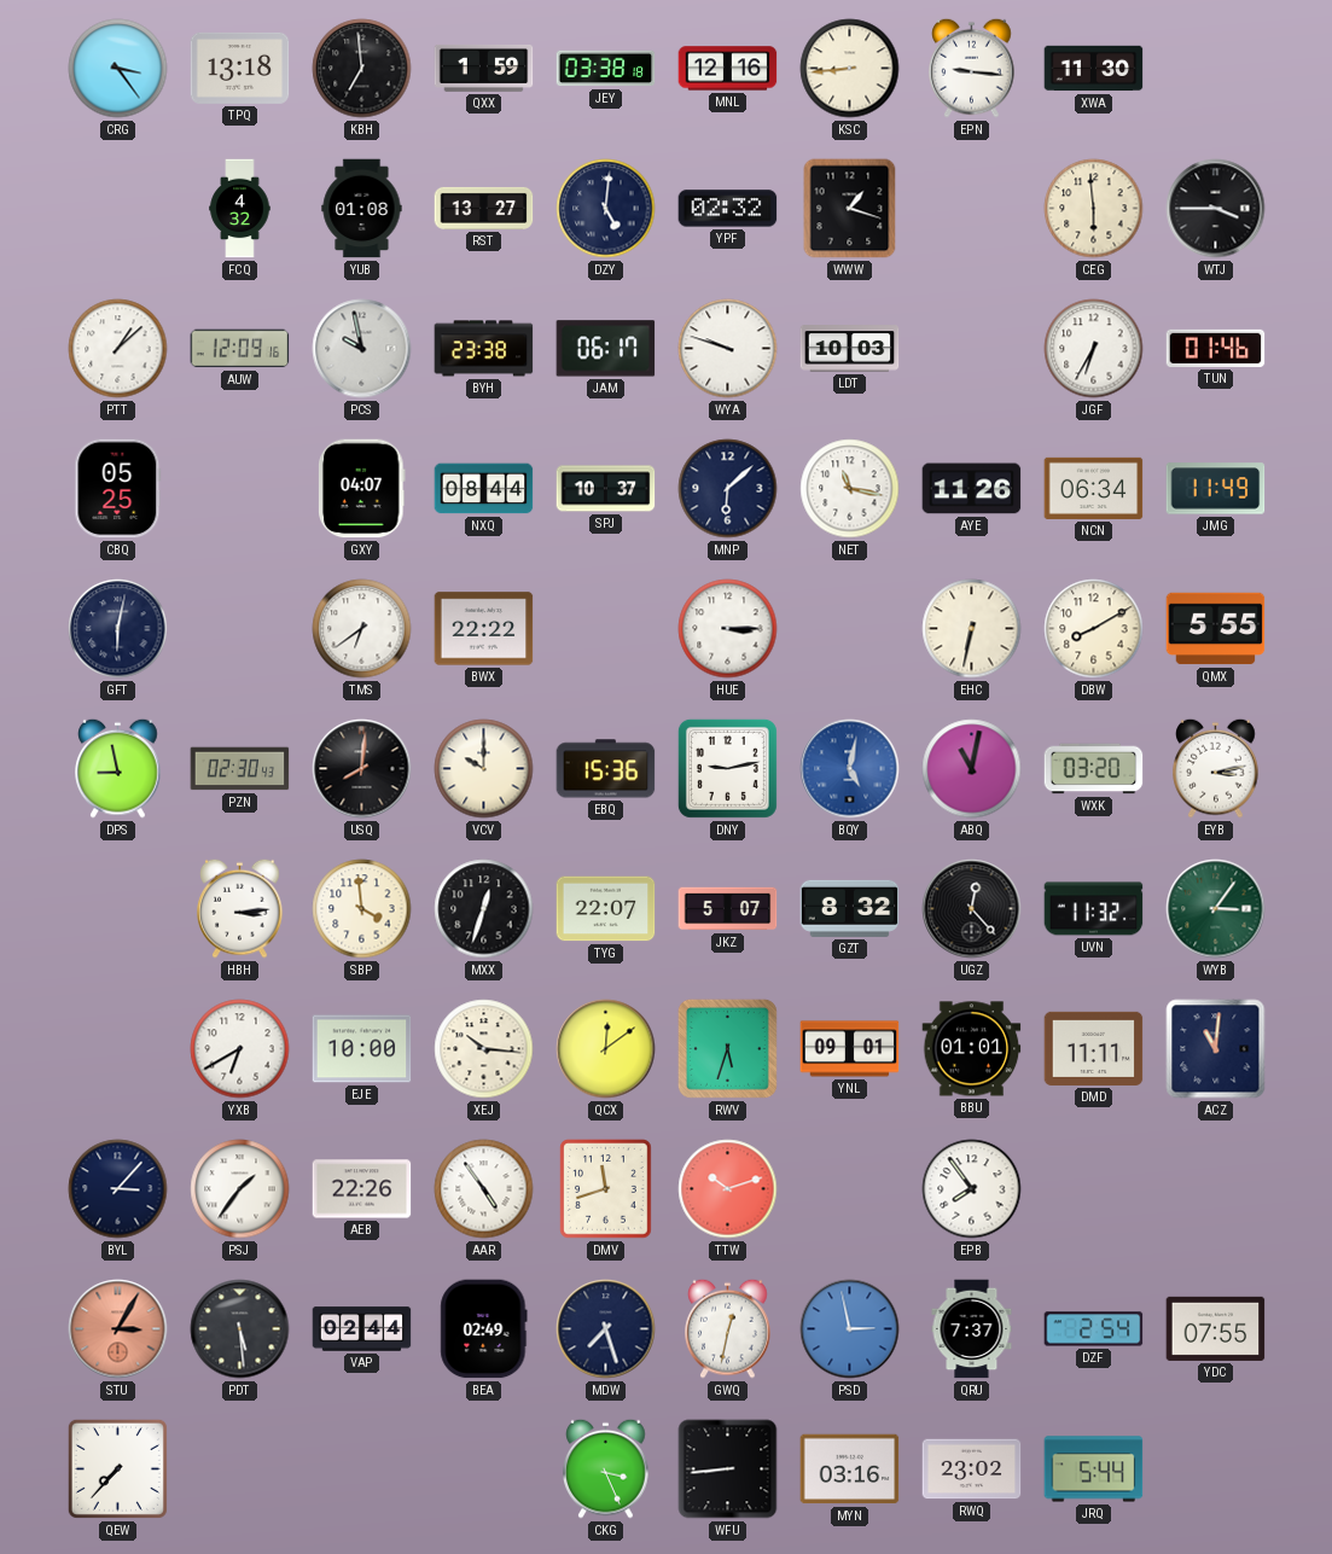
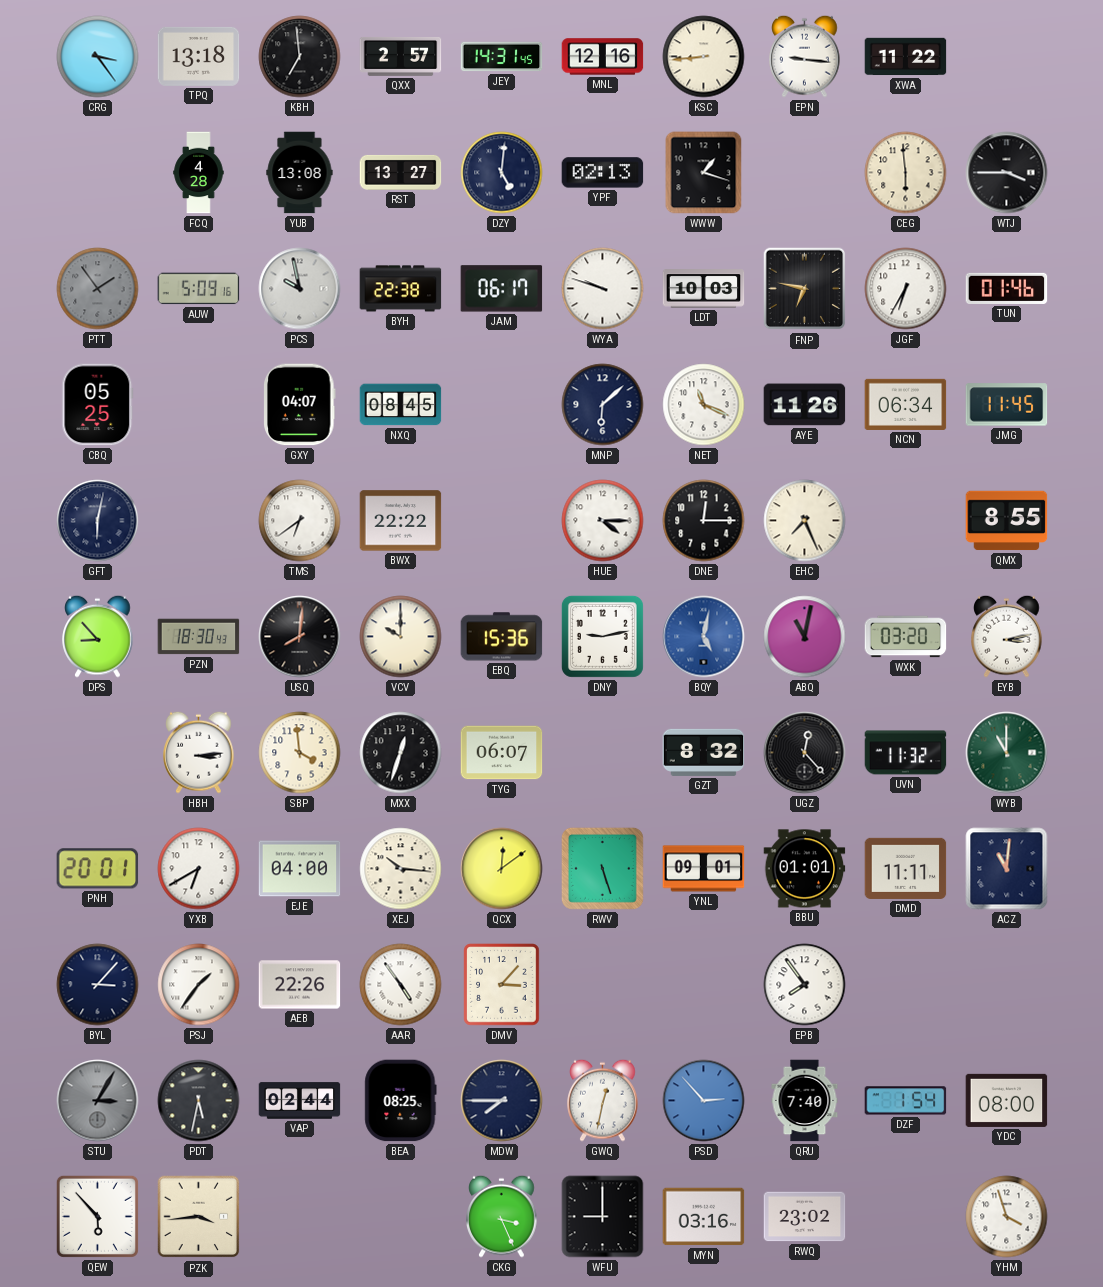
QXX: 1:59 -> 2:57 (401, 56)
JEY: 03:38 -> 14:31 (502, 57)
XWA: 11:30 -> 11:22 (906, 57)
FCQ: 4:32 -> 4:28 (199, 173)
YUB: 01:08 -> 13:08 (300, 173)
YPF: 02:32 -> 02:13 (603, 173)
PTT: 1:08 -> 1:54 (98, 289)
PTT dial: white -> grey (98, 289)
AUW: 12:09 -> 5:09 (199, 289)
BYH: 23:38 -> 22:38 (401, 289)
FNP: none -> 6:47 (805, 289)
NXQ: 08:44 -> 08:45 (401, 405)
SPJ: 10:37 -> none (606, 489)
NET: 11:17 -> 11:19 (704, 405)
JMG: 11:49 -> 11:45 (1007, 405)
HUE: 3:15 -> 4:15 (603, 521)
DNE: none -> 12:15 (704, 521)
EHC: 6:32 -> 7:26 (805, 521)
DBW: 8:10 -> none (1094, 629)
QMX: 5:55 -> 8:55 (1007, 521)
DPS: 8:58 -> 8:53 (98, 636)
PZN: 02:30 -> 18:30 (199, 637)
TYG: 22:07 -> 06:07 (502, 753)
JKZ: 5:07 -> none (728, 909)
WYB: 3:06 -> 11:00 (1007, 753)
PNH: none -> 20:01 (98, 869)
EJE: 10:00 -> 04:00 (300, 869)
RWV: 5:33 -> 5:27 (602, 868)
DMV: 11:42 -> 3:07 (502, 985)
TTW: 10:12 -> none (728, 1189)
STU dial: salmon -> grey (98, 1101)
PDT: 5:29 -> 5:32 (199, 1101)
BEA: 02:49 -> 08:25 (401, 1101)
MDW: 7:27 -> 7:45 (502, 1101)
PSD: 2:58 -> 2:53 (704, 1101)
QRU: 7:37 -> 7:40 (805, 1101)
DZF: 2:54 -> 1:54 (906, 1101)
YDC: 07:55 -> 08:00 (1007, 1100)
QEW: 7:37 -> 5:53 (97, 1216)
PZK: none -> 3:44 (199, 1217)
WFU: 8:44 -> 9:00 (603, 1217)
JRQ: 5:44 -> none (1094, 1469)
YHM: none -> 3:57 (1007, 1217)
